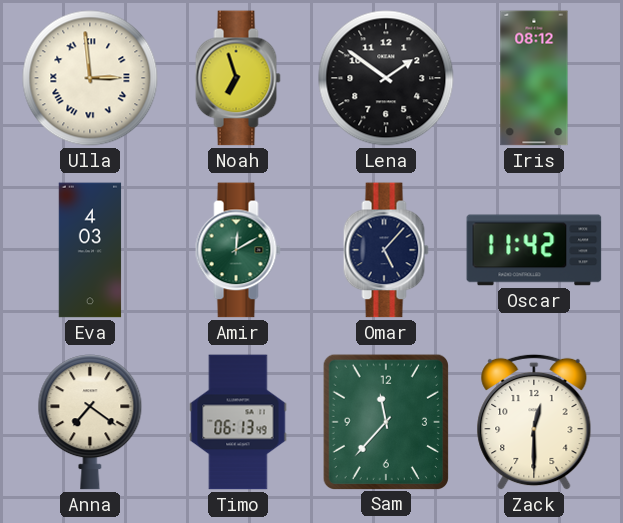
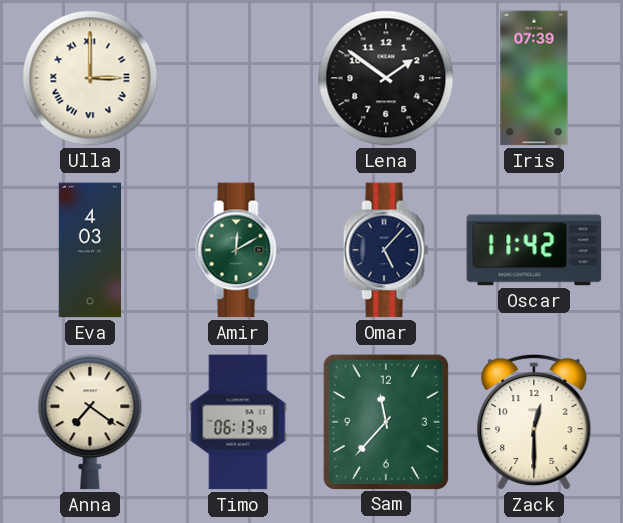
Ulla: 2:59 -> 3:00 (90, 78)
Noah: 6:57 -> none (238, 78)
Iris: 08:12 -> 07:39 (534, 78)
